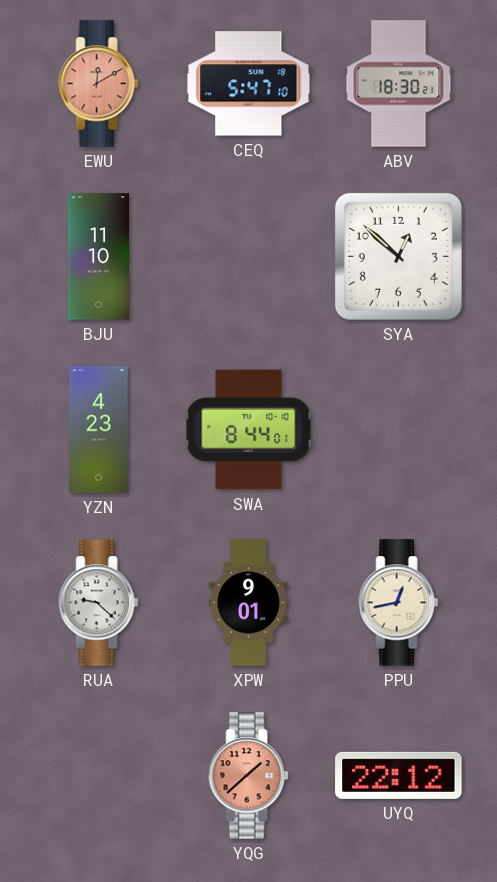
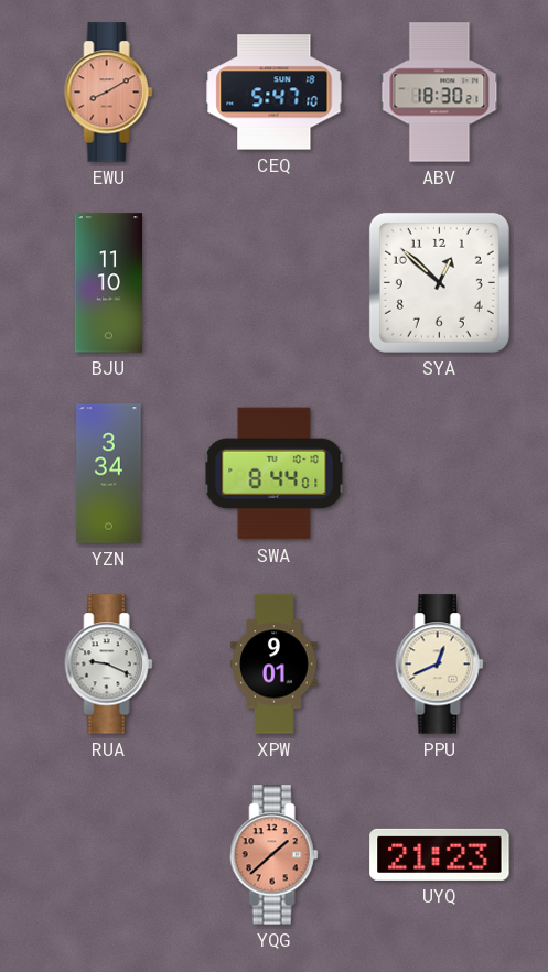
EWU: 12:10 -> 8:10 (109, 93)
YZN: 4:23 -> 3:34 (109, 474)
RUA: 9:22 -> 9:19 (109, 665)
PPU: 12:43 -> 12:41 (440, 665)
UYQ: 22:12 -> 21:23 (440, 854)
